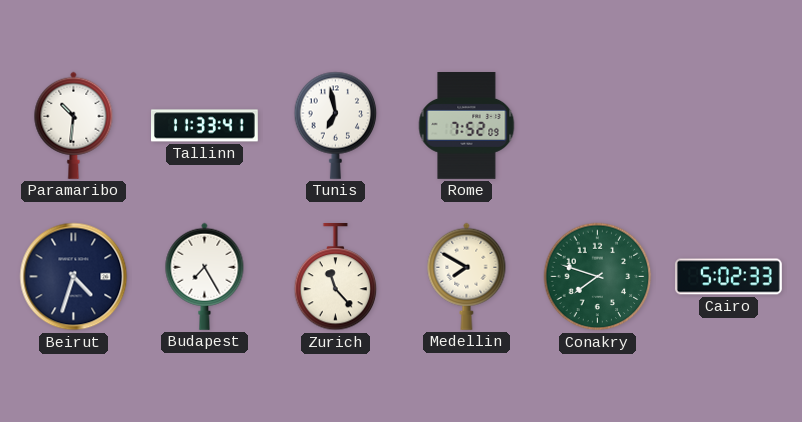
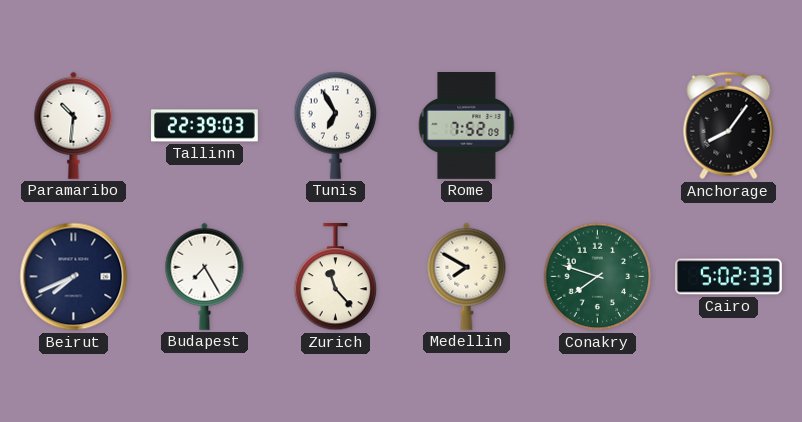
Tallinn: 11:33 -> 22:39 (205, 126)
Tunis: 6:58 -> 6:55 (336, 125)
Anchorage: none -> 8:06 (729, 126)
Beirut: 4:33 -> 7:41 (74, 277)
